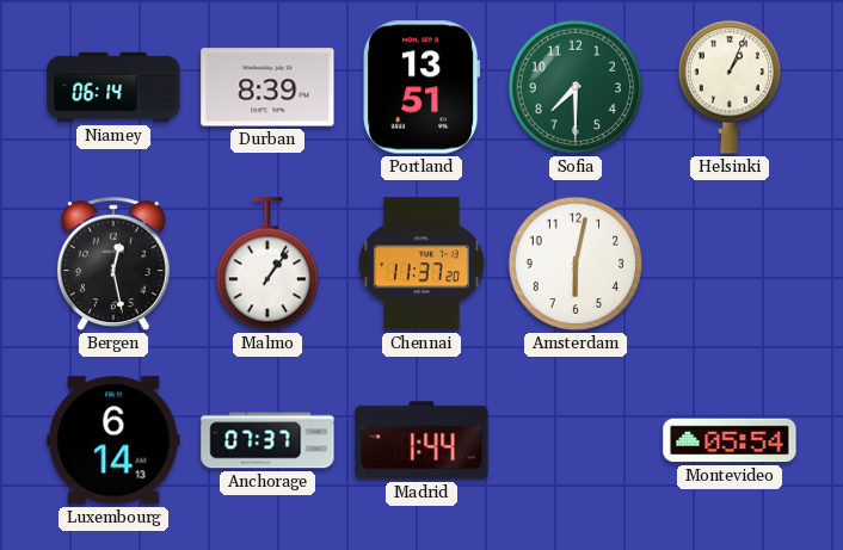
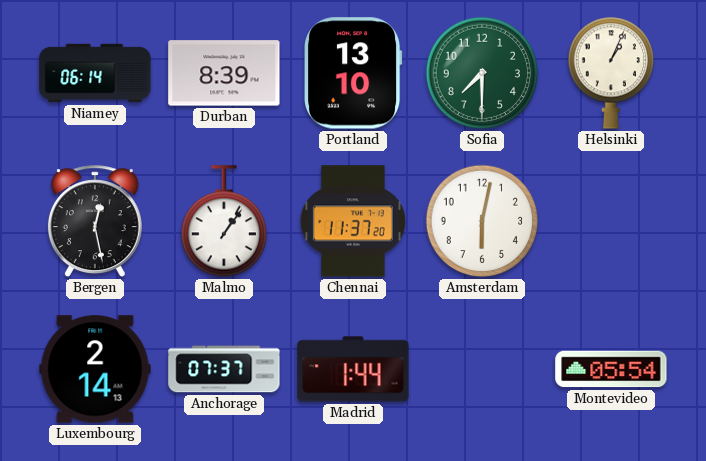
Portland: 13:51 -> 13:10 (354, 73)
Luxembourg: 6:14 -> 2:14 (95, 369)
